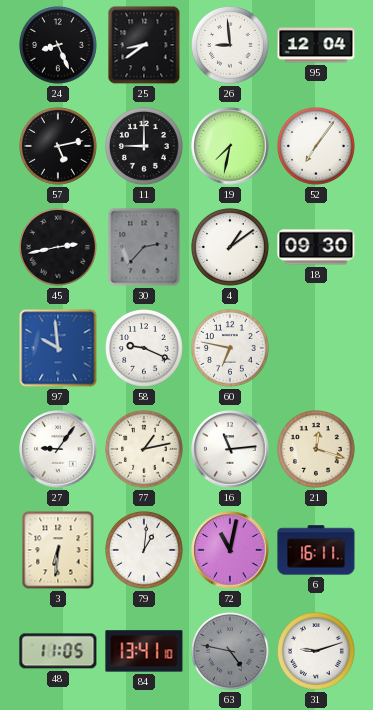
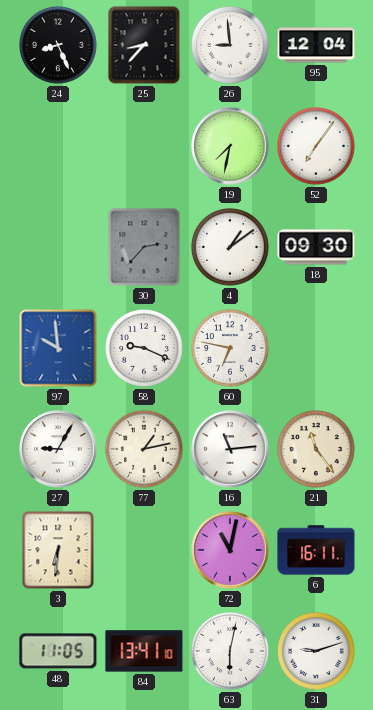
25: 8:39 -> 8:37 (144, 45)
57: 5:13 -> none (59, 147)
11: 9:00 -> none (145, 147)
45: 2:43 -> none (59, 248)
27: 9:06 -> 9:05 (58, 449)
21: 12:18 -> 11:24 (317, 450)
79: 1:01 -> none (145, 551)
63: 4:47 -> 6:02 (231, 652)
63 dial: grey -> white (231, 652)
